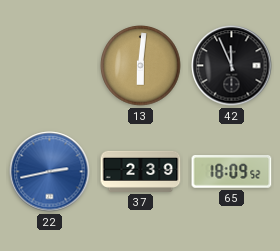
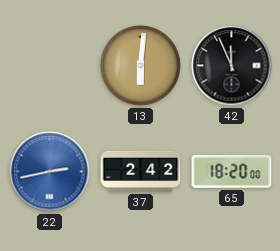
37: 2:39 -> 2:42 (141, 171)
65: 18:09 -> 18:20 (232, 172)
